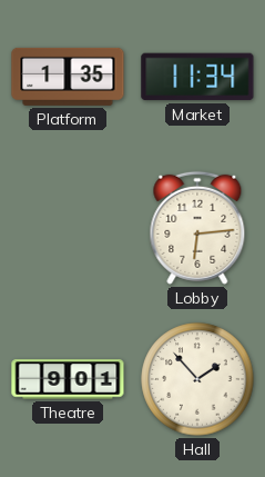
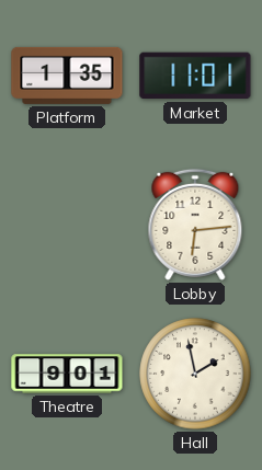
Market: 11:34 -> 11:01 (195, 76)
Hall: 1:53 -> 1:58 (195, 374)
